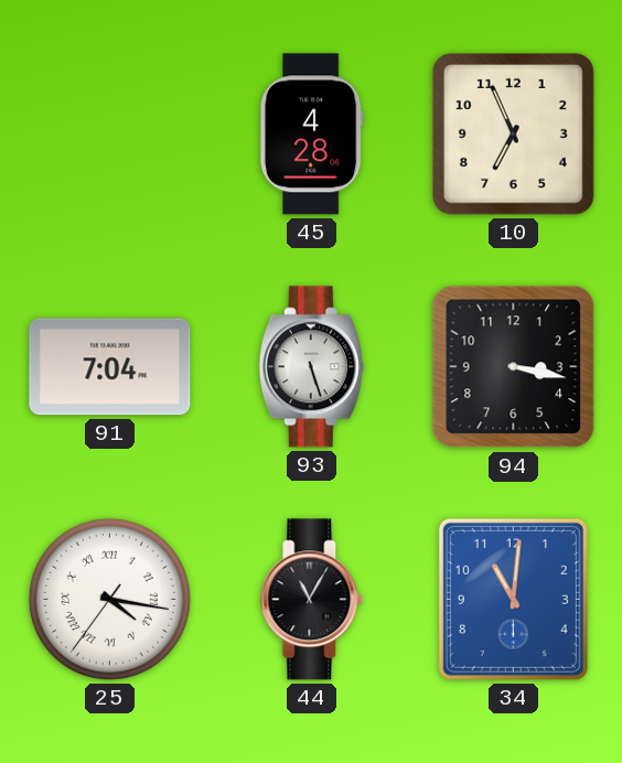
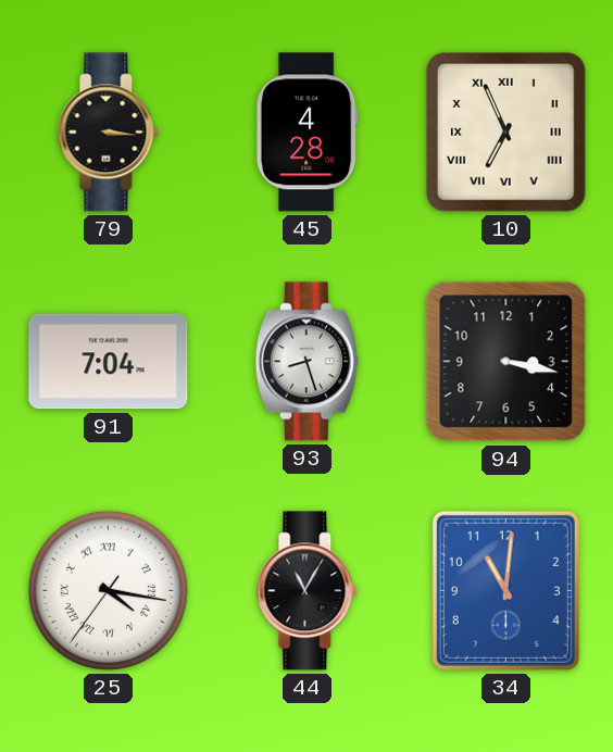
79: none -> 3:16 (109, 133)
10 numerals: Arabic -> Roman (505, 131)
93: 5:27 -> 8:27 (306, 362)
